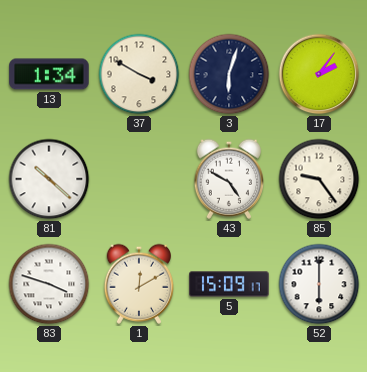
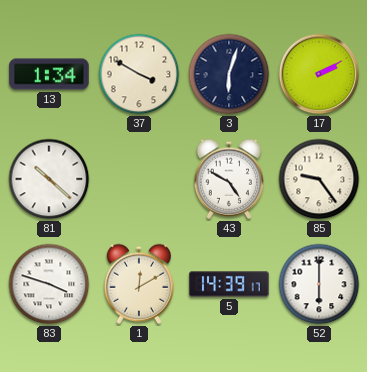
17: 2:06 -> 2:10 (319, 74)
5: 15:09 -> 14:39 (229, 284)
